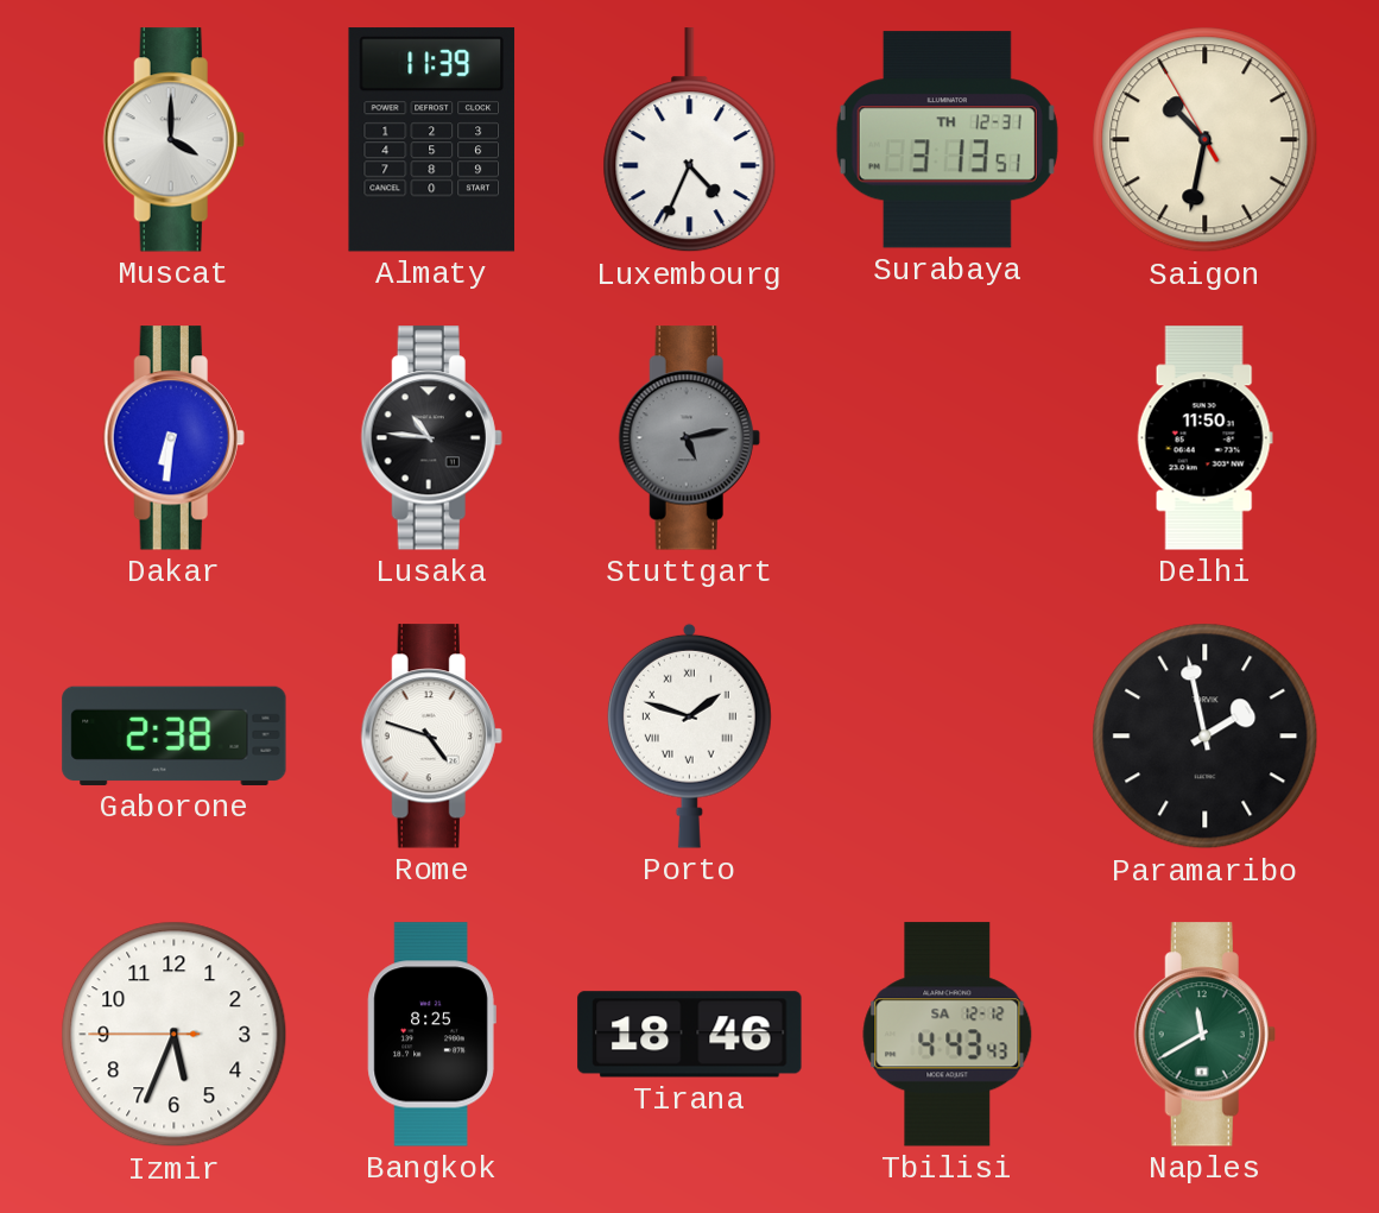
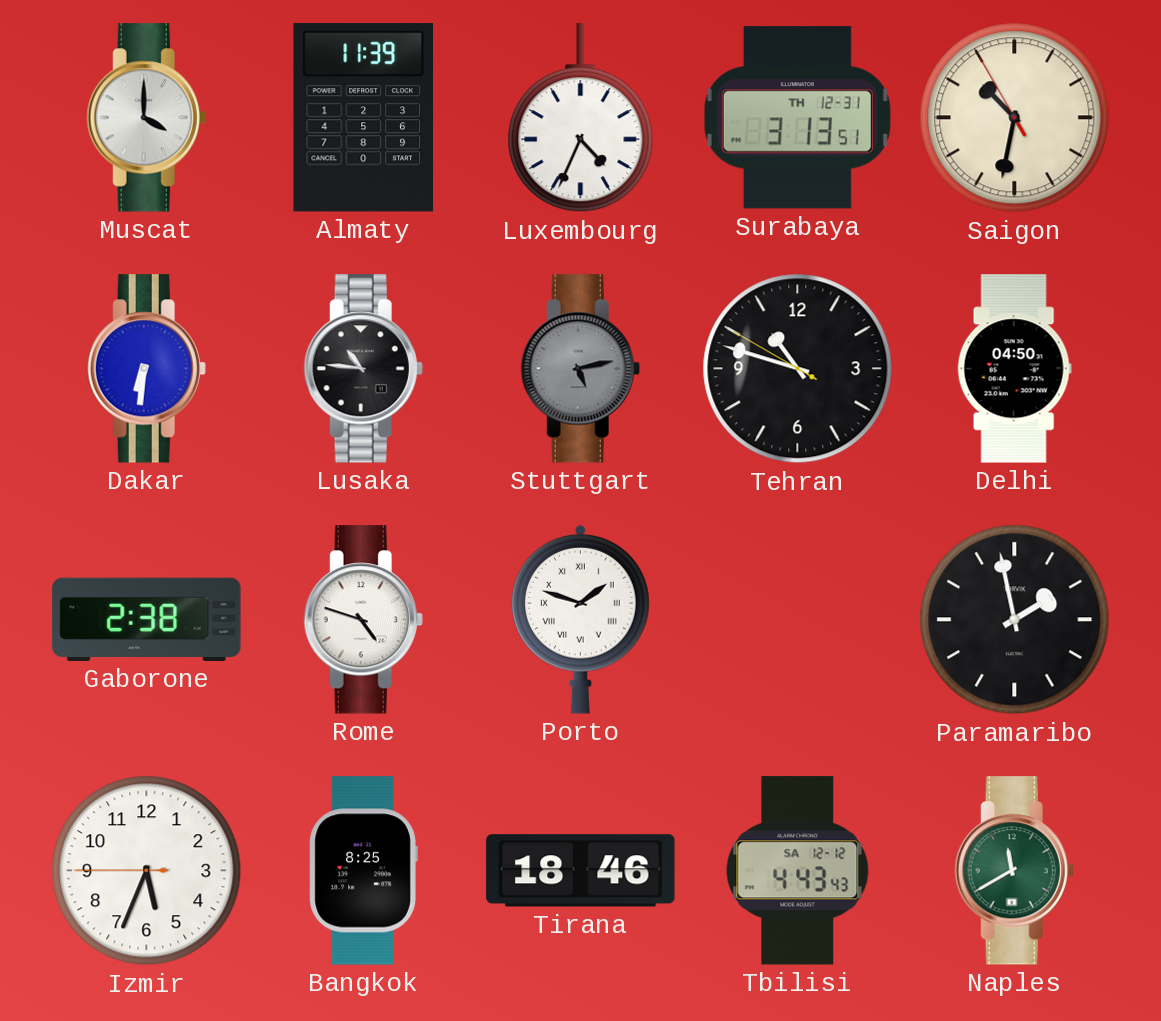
Tehran: none -> 10:47 (798, 369)
Delhi: 11:50 -> 04:50 (1014, 369)
